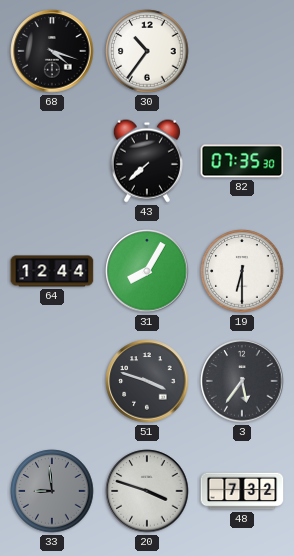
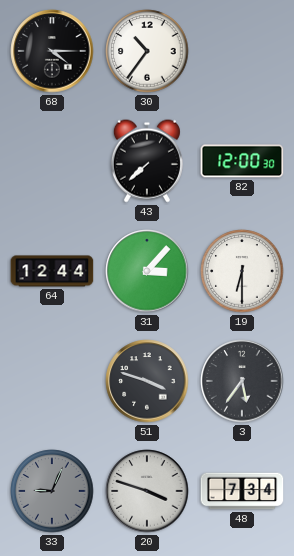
68: 4:18 -> 4:15 (52, 51)
82: 07:35 -> 12:00 (242, 161)
31: 8:05 -> 3:07 (147, 271)
33: 8:59 -> 9:04 (52, 491)
48: 7:32 -> 7:34 (242, 491)
